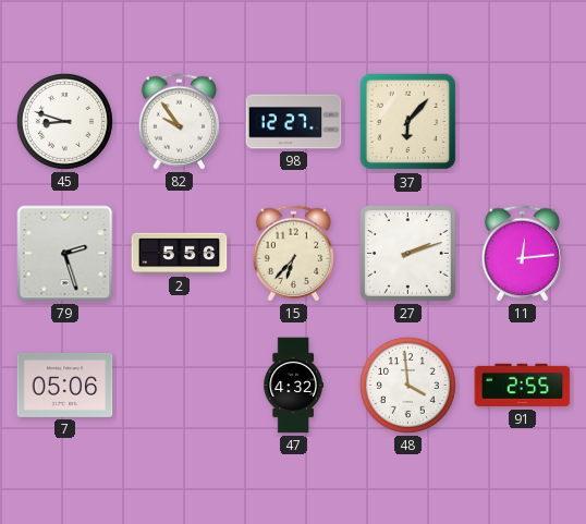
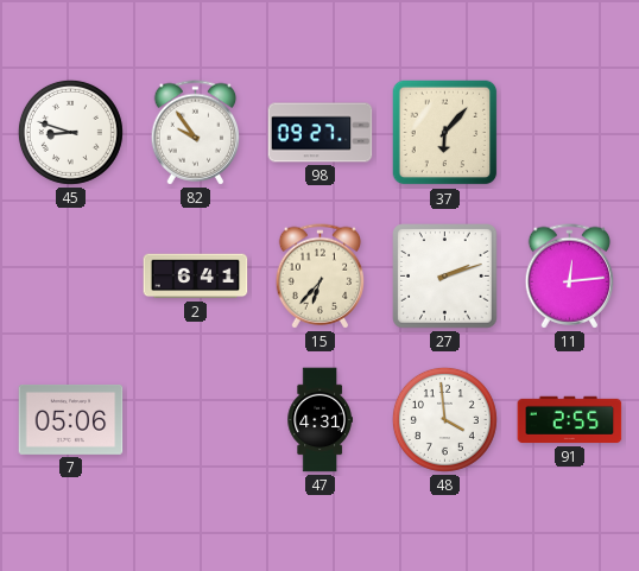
98: 12:27 -> 09:27 (321, 133)
79: 2:27 -> none (65, 254)
2: 5:56 -> 6:41 (196, 277)
47: 4:32 -> 4:31 (319, 420)
